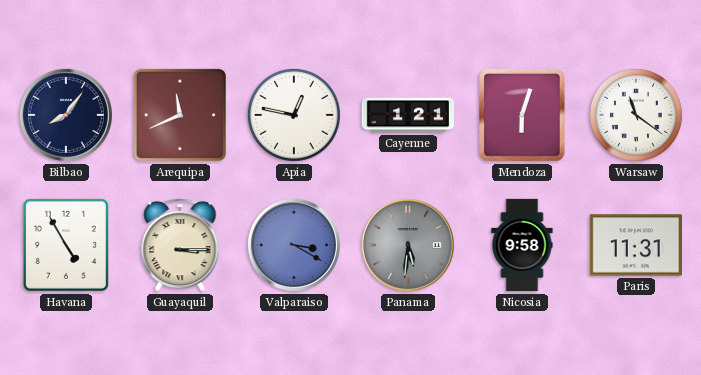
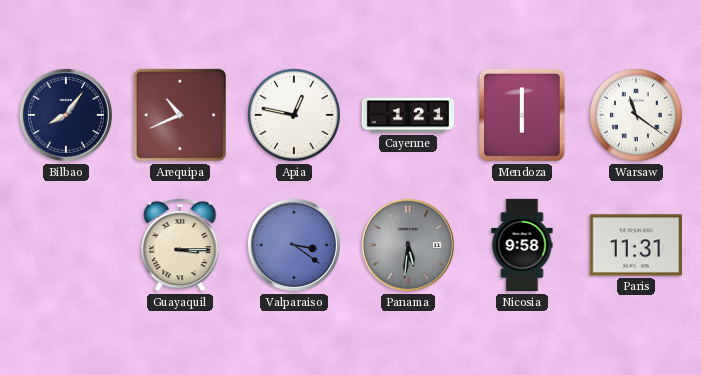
Arequipa: 11:41 -> 10:41 (180, 115)
Mendoza: 6:03 -> 6:00 (523, 115)
Havana: 4:55 -> none (66, 245)
Valparaiso: 3:20 -> 3:21 (294, 245)
